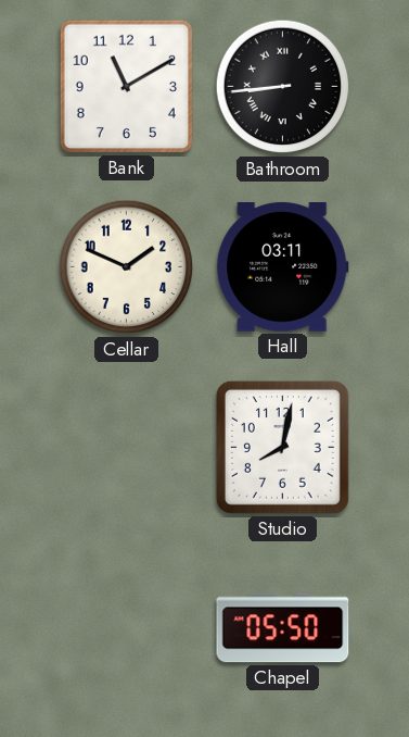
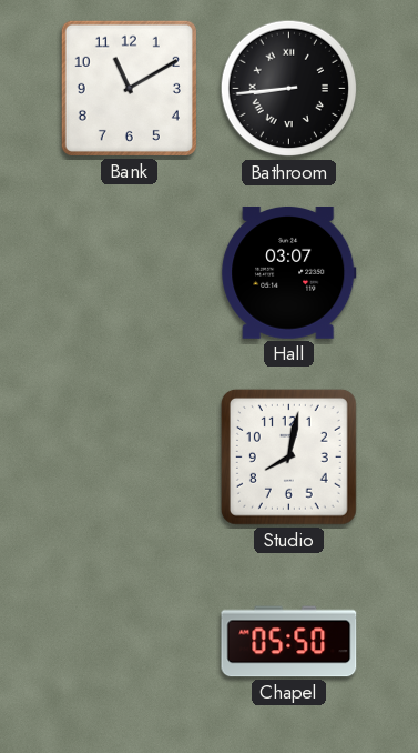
Cellar: 1:49 -> none (127, 267)
Hall: 03:11 -> 03:07 (289, 272)
